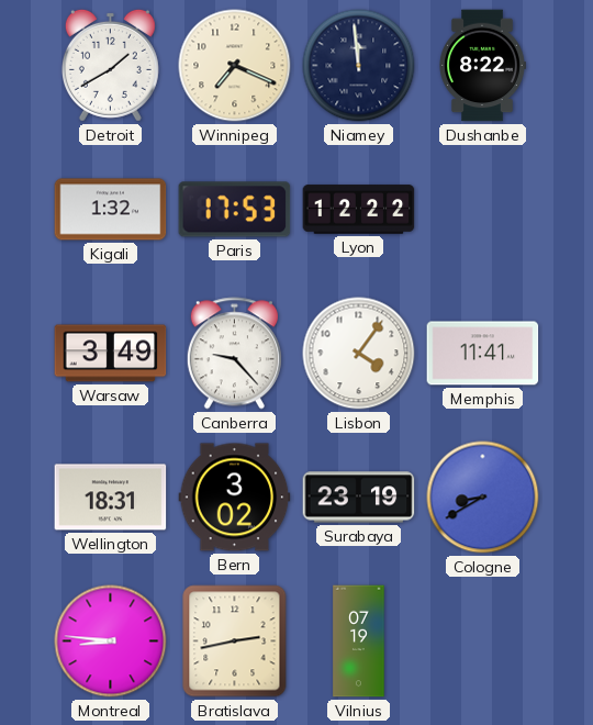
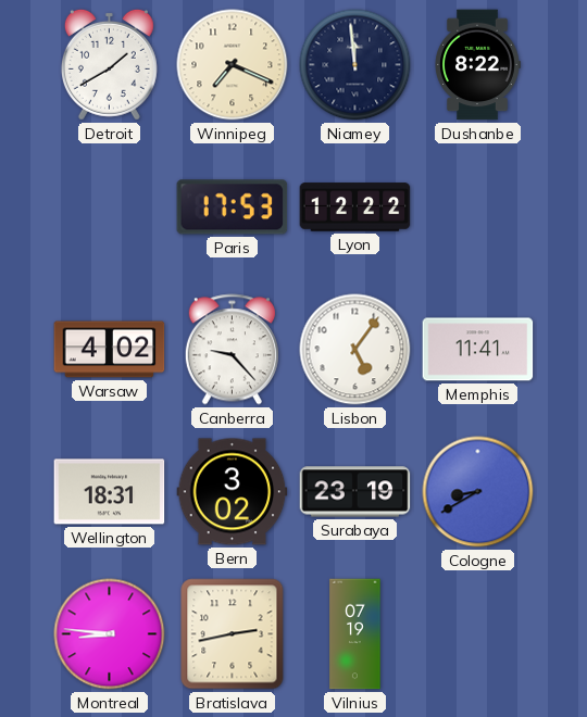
Kigali: 1:32 -> none (111, 210)
Warsaw: 3:49 -> 4:02 (110, 350)
Lisbon: 4:06 -> 5:06 (355, 350)
